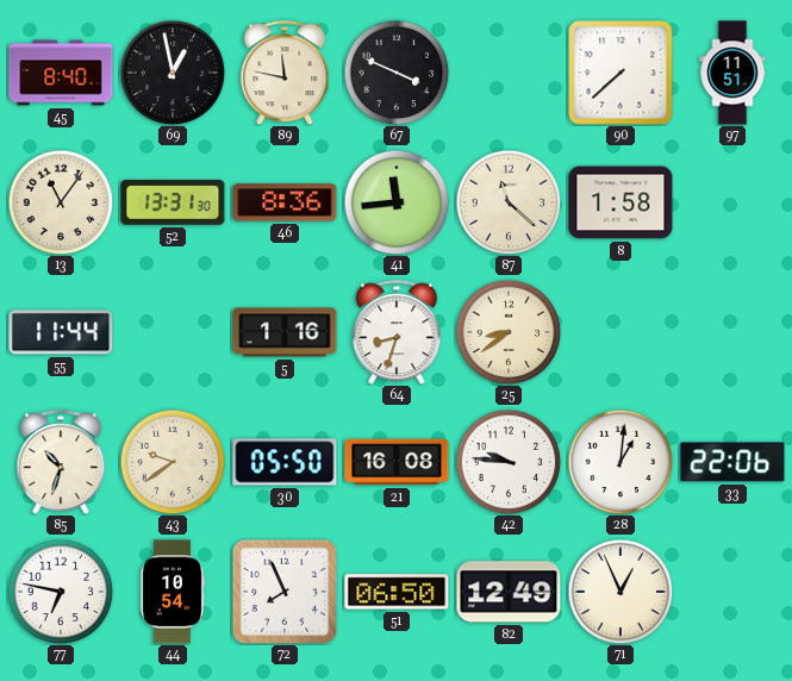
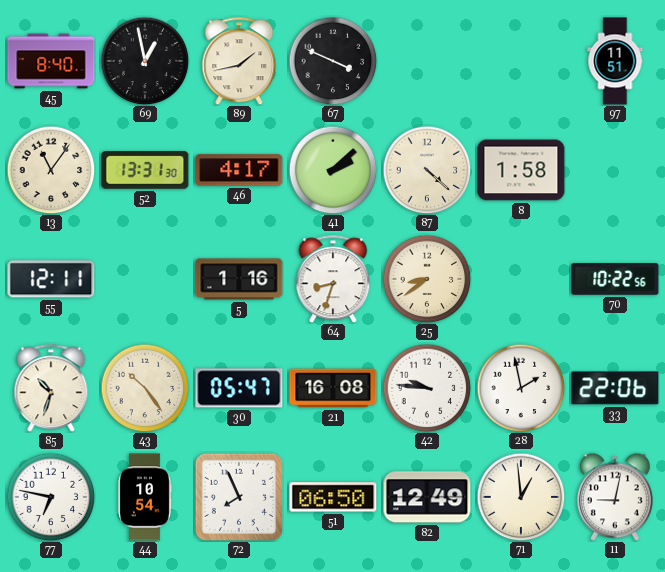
89: 11:47 -> 1:43 (239, 61)
90: 7:38 -> none (620, 73)
46: 8:36 -> 4:17 (239, 170)
41: 11:44 -> 2:08 (333, 170)
87: 11:22 -> 4:22 (427, 170)
55: 11:44 -> 12:11 (51, 279)
70: none -> 10:22 (615, 279)
43: 9:39 -> 10:24 (145, 388)
30: 05:50 -> 05:47 (239, 388)
28: 1:01 -> 1:58 (521, 388)
71: 12:56 -> 12:59 (521, 497)
11: none -> 9:02 (615, 497)
